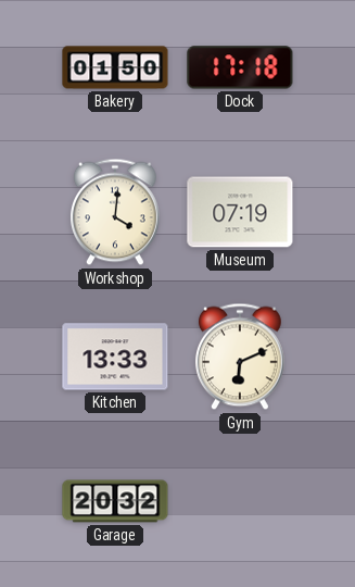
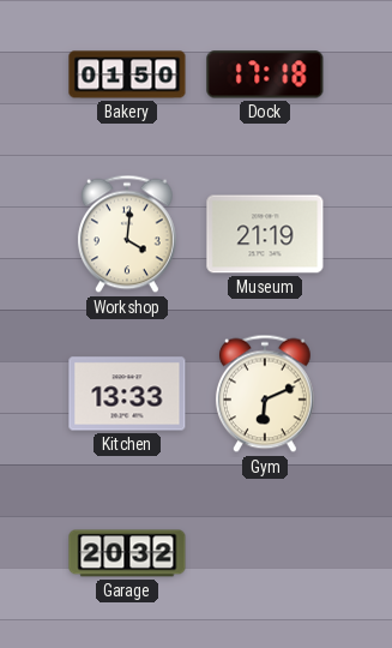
Museum: 07:19 -> 21:19 (265, 234)
